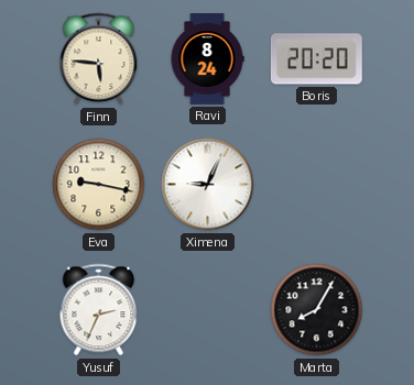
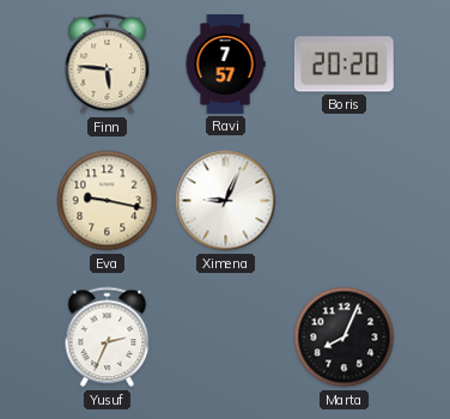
Ravi: 8:24 -> 7:57 (225, 65)
Marta: 8:05 -> 8:04 (345, 338)
